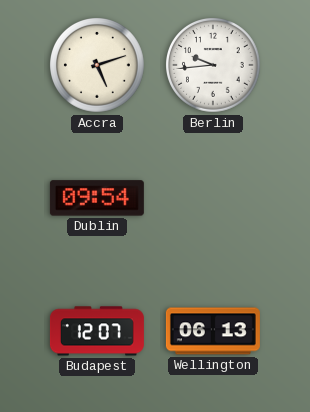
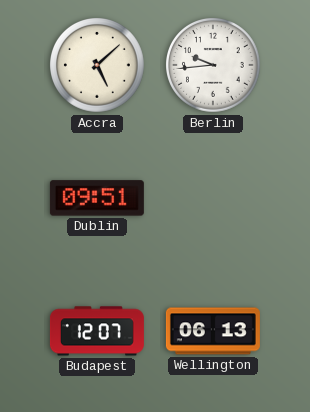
Accra: 5:12 -> 5:08 (98, 66)
Dublin: 09:54 -> 09:51 (97, 198)
